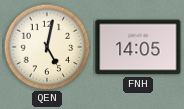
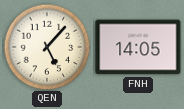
QEN: 5:02 -> 5:07 (47, 47)
